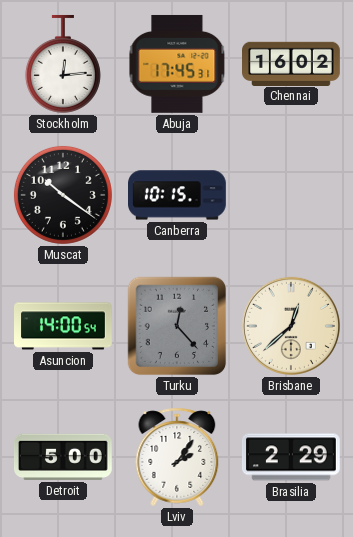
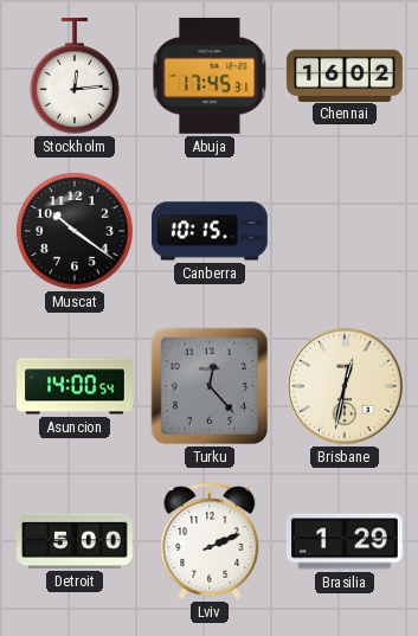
Brisbane: 12:38 -> 12:32 (345, 386)
Lviv: 2:06 -> 2:11 (210, 541)
Brasilia: 2:29 -> 1:29 (345, 541)
